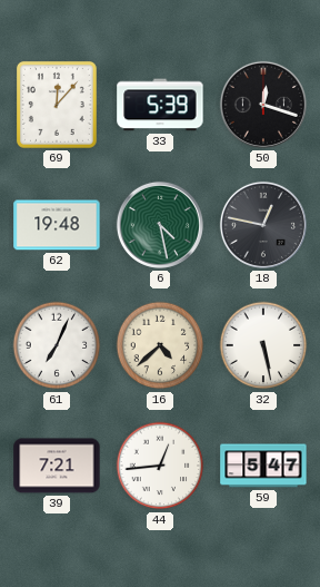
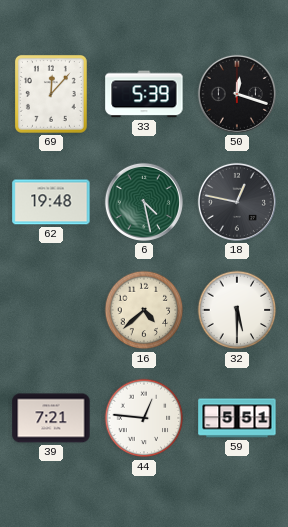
61: 7:04 -> none (57, 345)
32: 5:28 -> 5:30 (237, 310)
44: 12:44 -> 12:46 (144, 418)
59: 5:47 -> 5:51 (237, 418)
